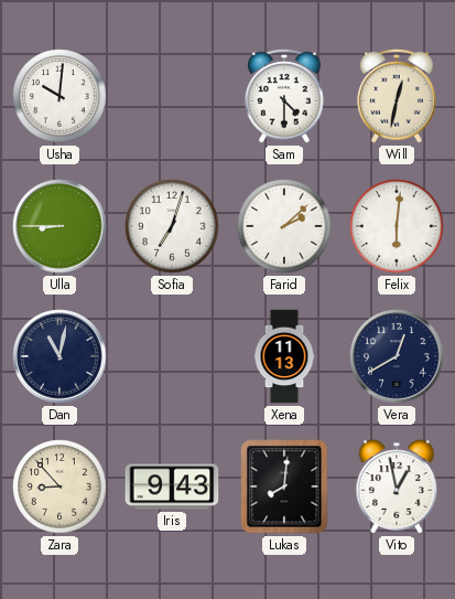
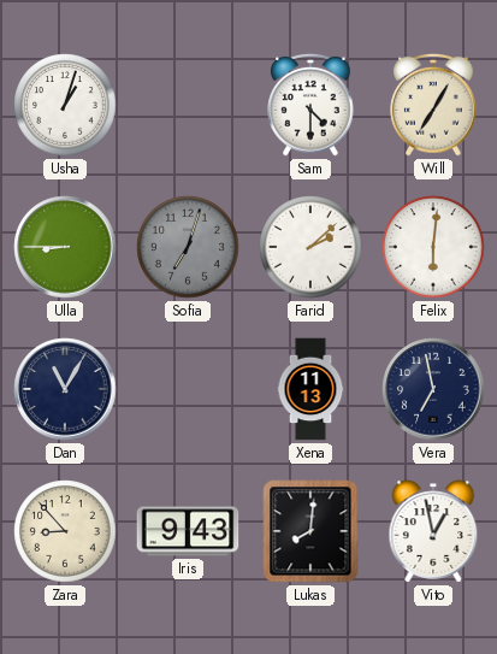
Usha: 10:01 -> 1:03 (65, 105)
Will: 12:32 -> 7:05 (433, 105)
Sofia dial: white -> grey (188, 247)
Dan: 11:02 -> 11:05 (65, 389)
Vera: 12:40 -> 6:58 (433, 389)
